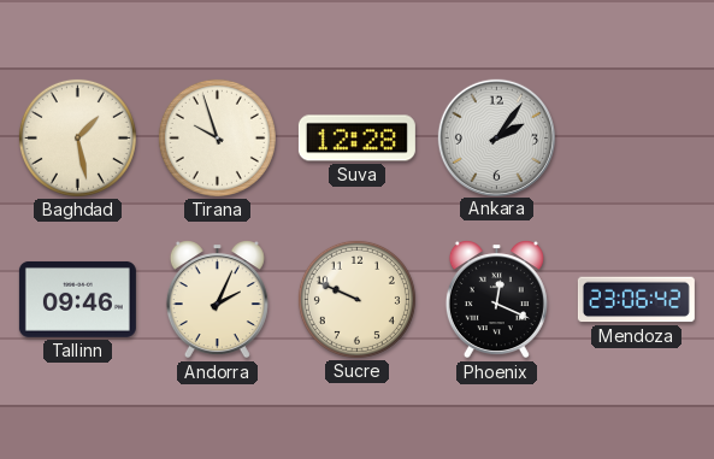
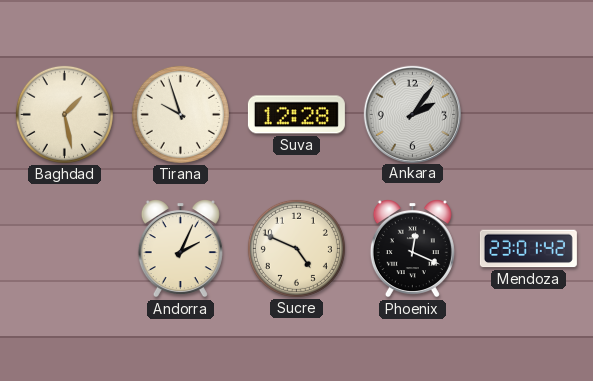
Tallinn: 09:46 -> none (77, 299)
Sucre: 9:49 -> 4:49 (296, 248)
Mendoza: 23:06 -> 23:01 (528, 249)
